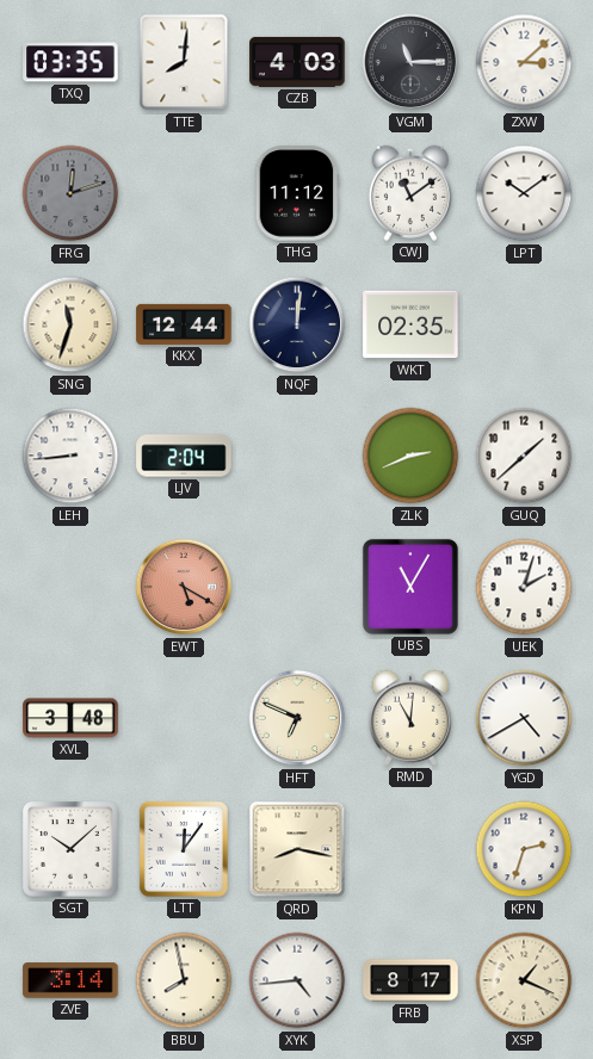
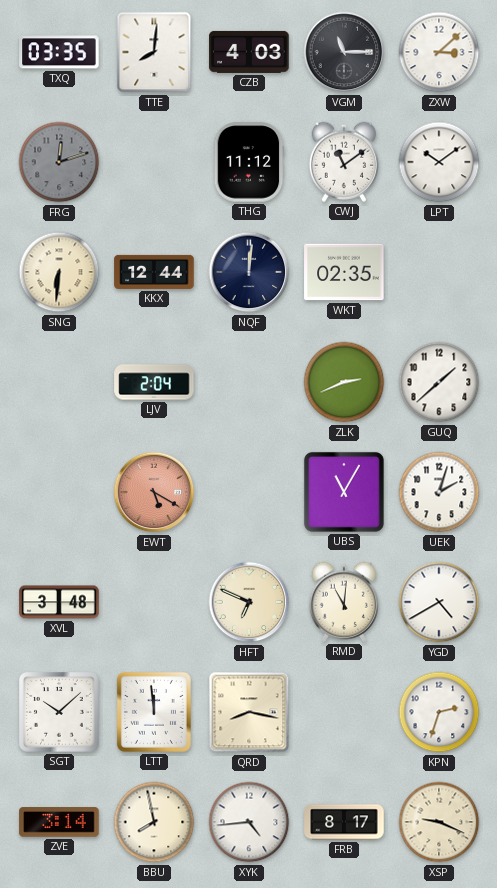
SNG: 11:33 -> 6:31 (59, 272)
LEH: 8:44 -> none (70, 456)
LTT: 12:06 -> 11:59 (154, 712)
XSP: 1:19 -> 9:19 (439, 822)
